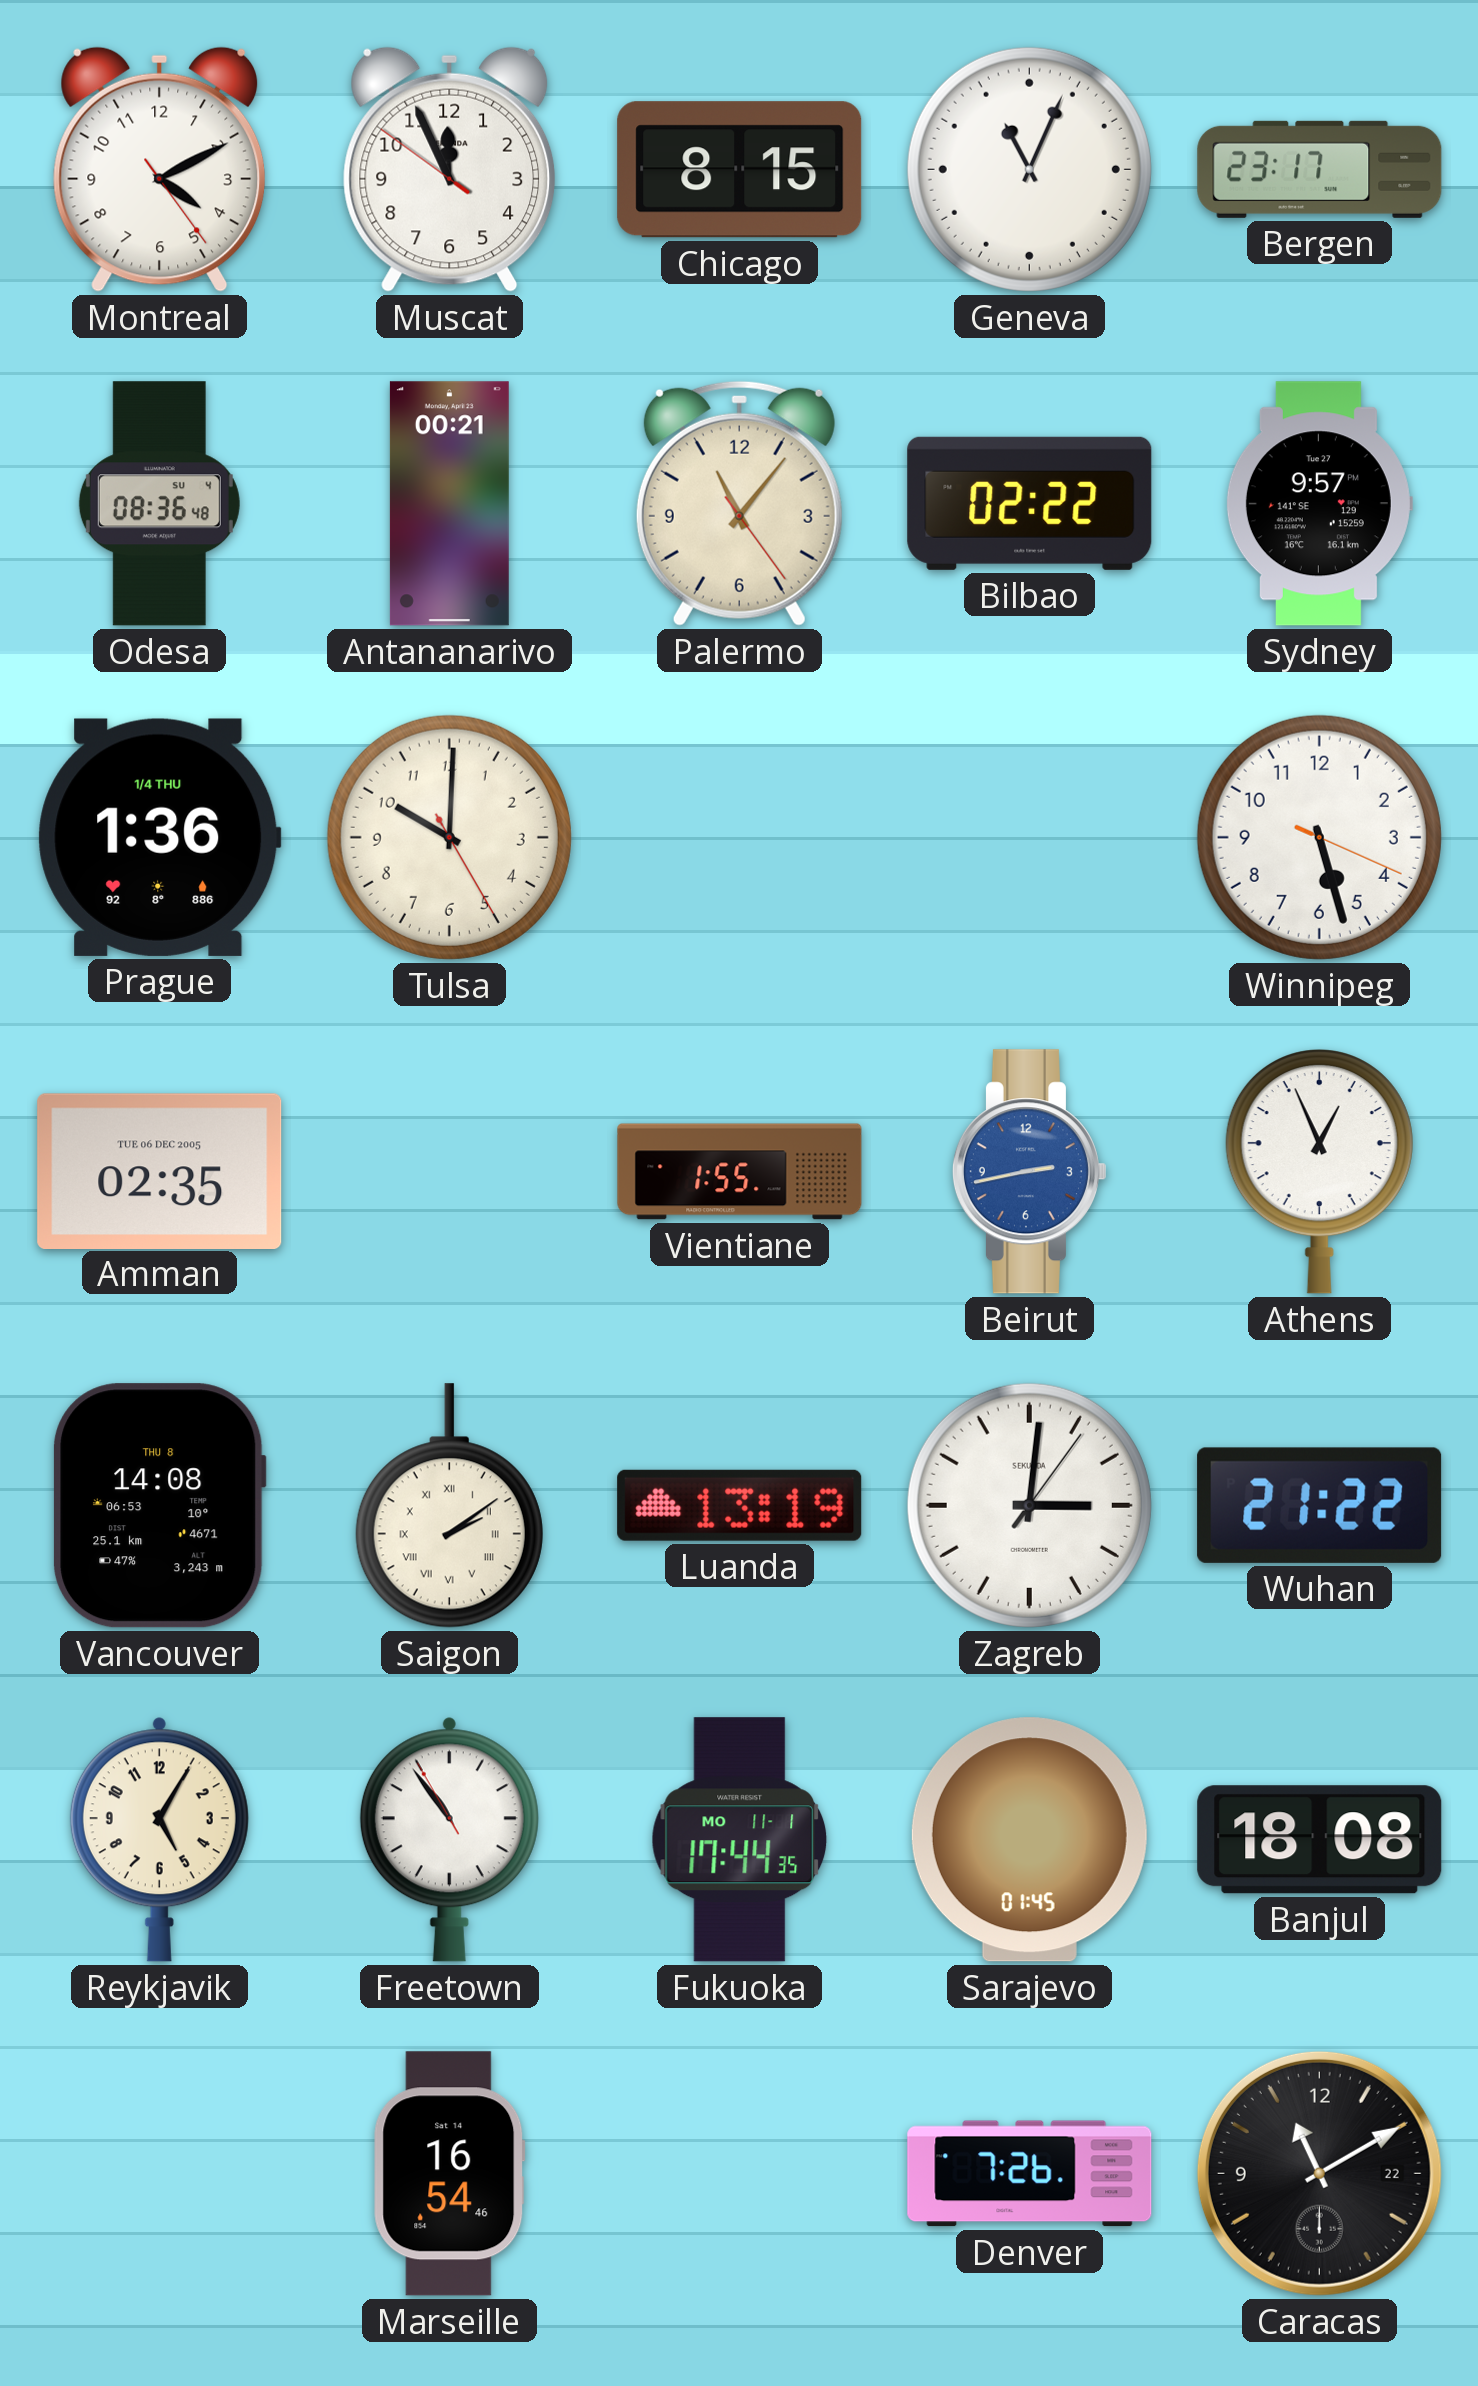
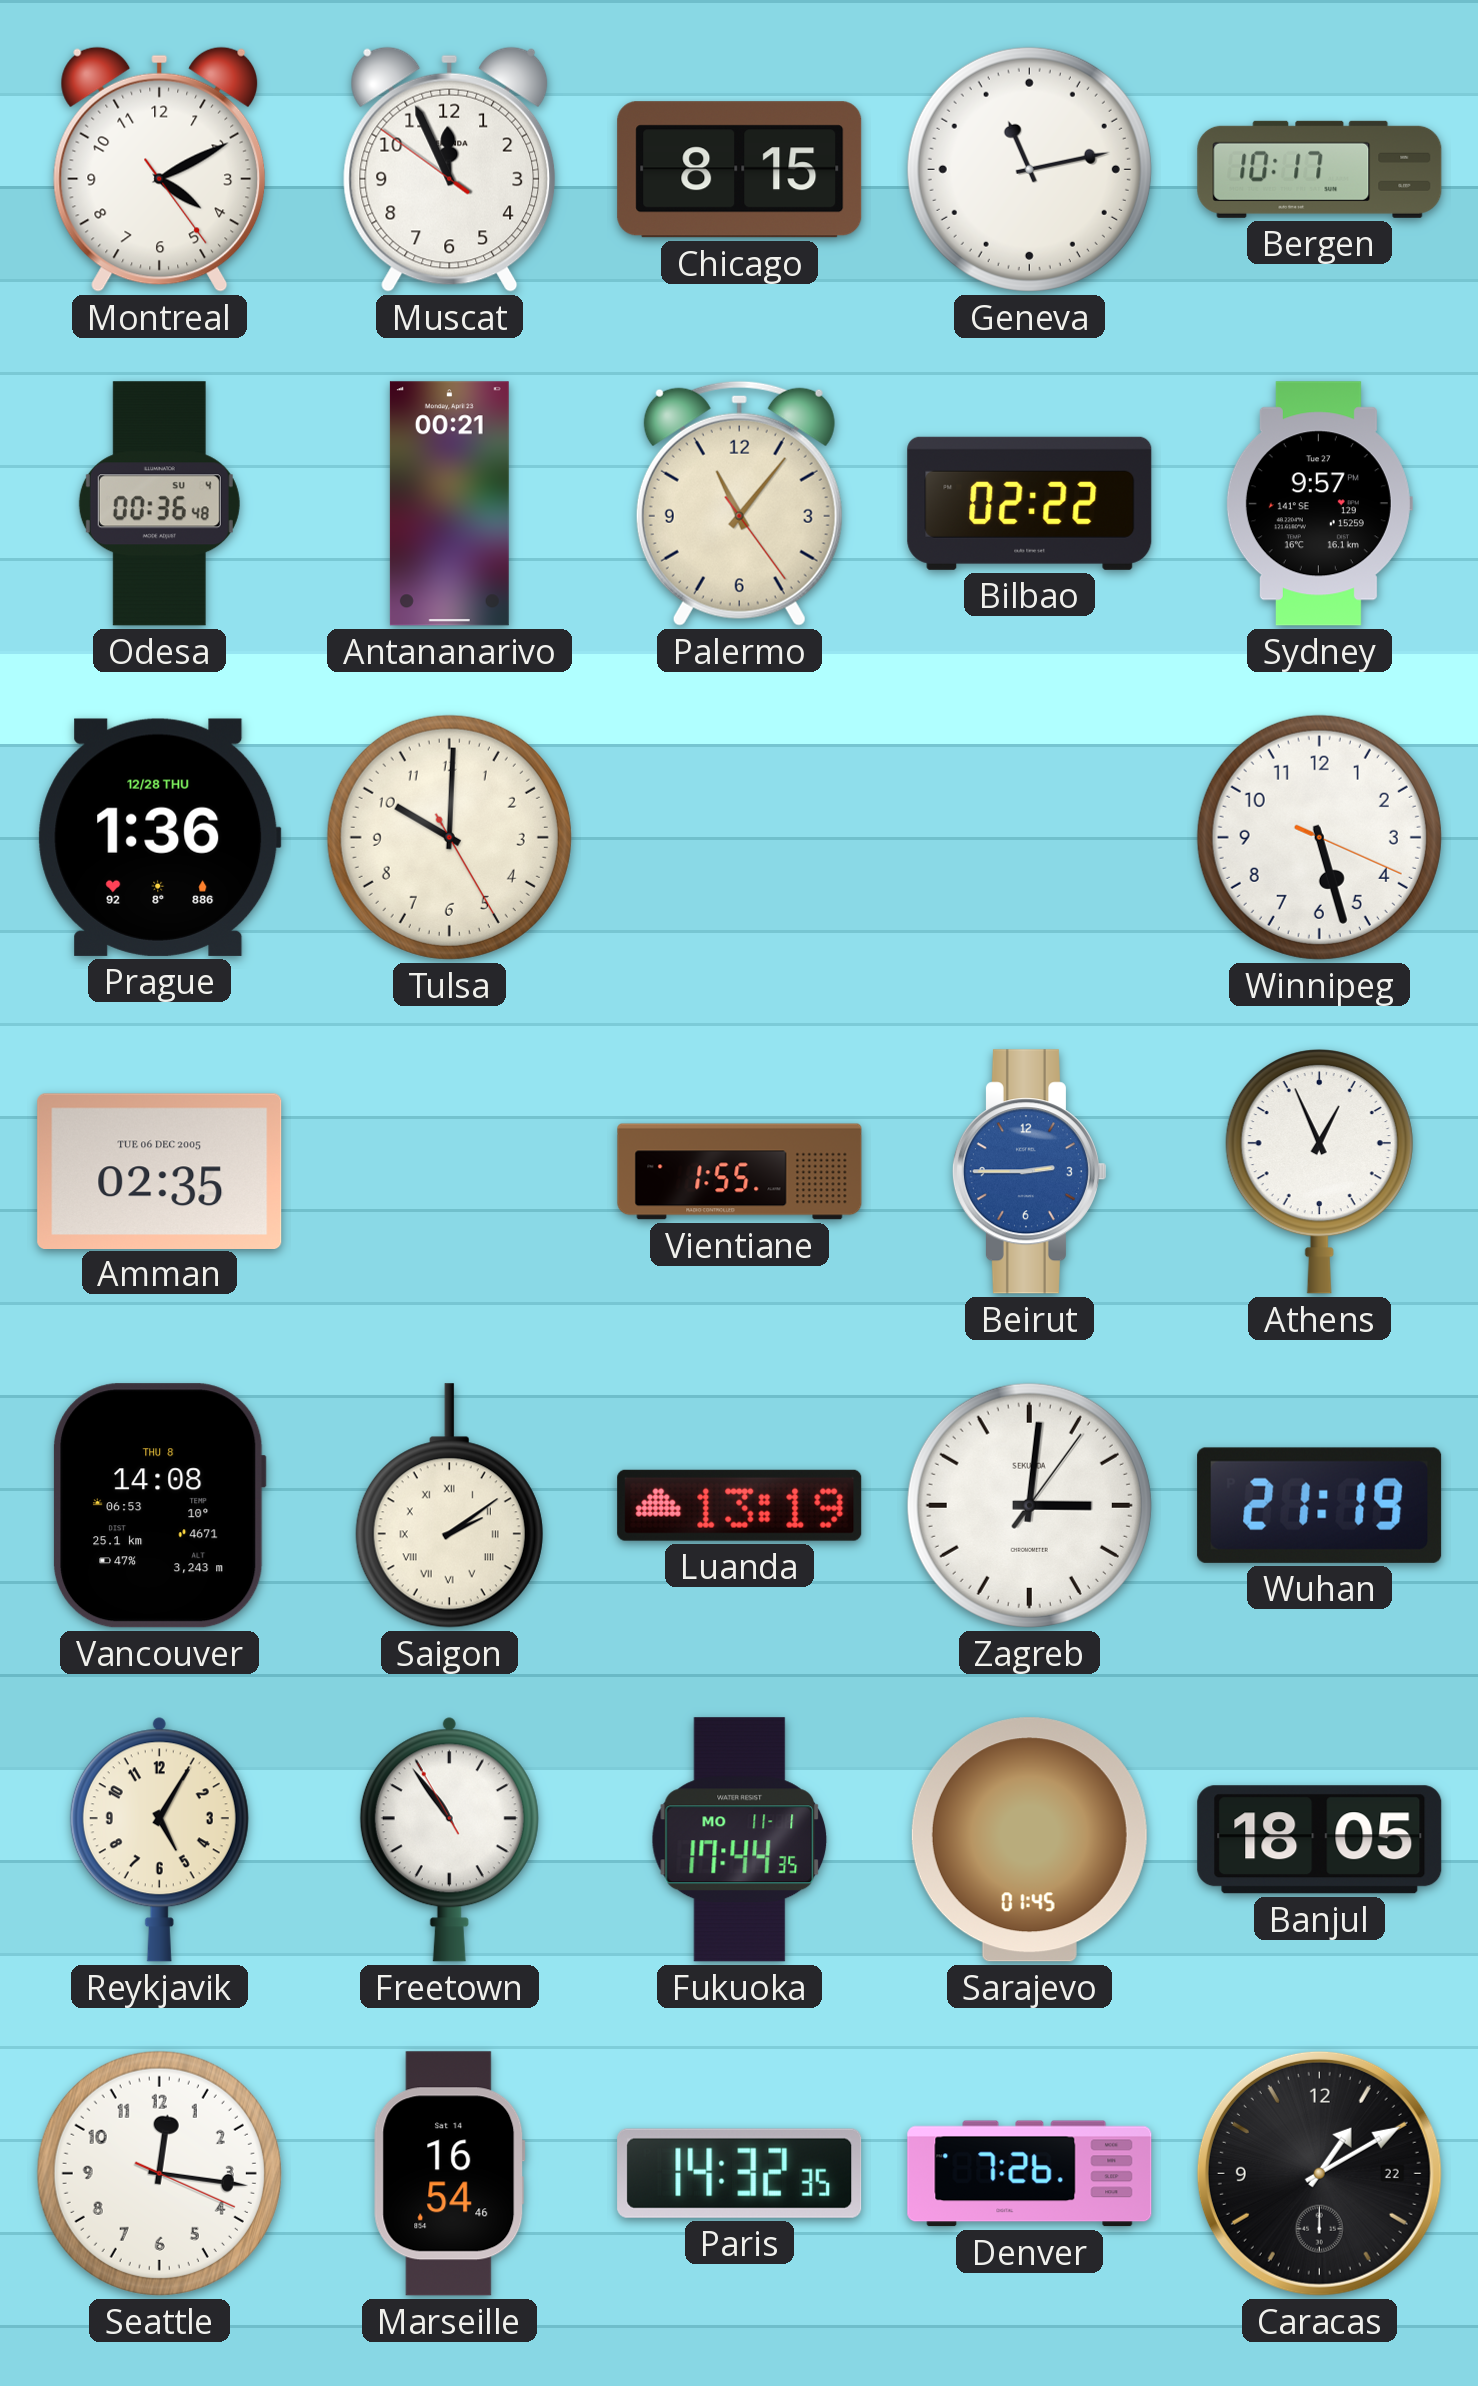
Geneva: 11:04 -> 11:13 (1029, 169)
Bergen: 23:17 -> 10:17 (1320, 169)
Odesa: 08:36 -> 00:36 (159, 504)
Prague date: 1/4 THU -> 12/28 THU (160, 837)
Beirut: 2:43 -> 2:45 (1029, 1172)
Wuhan: 21:22 -> 21:19 (1320, 1505)
Banjul: 18:08 -> 18:05 (1320, 1840)
Seattle: none -> 12:16 (159, 2173)
Paris: none -> 14:32 (740, 2173)
Caracas: 11:10 -> 1:10 (1319, 2173)
